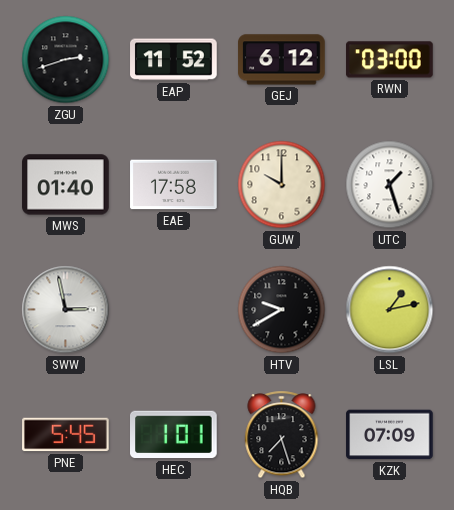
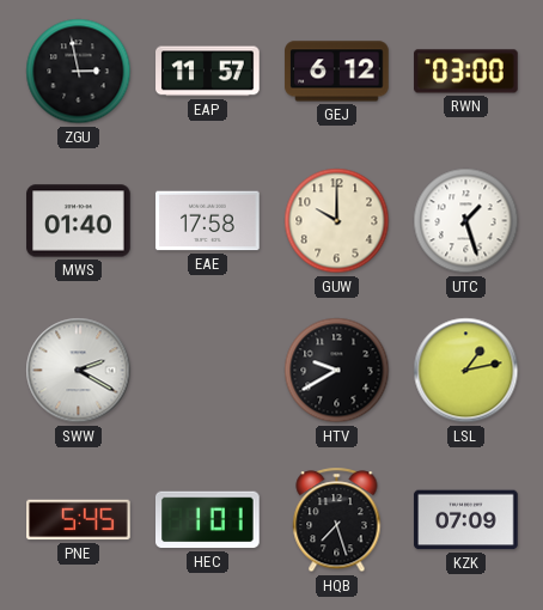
ZGU: 2:42 -> 2:58 (79, 72)
EAP: 11:52 -> 11:57 (208, 72)
SWW: 2:58 -> 2:20 (79, 371)
